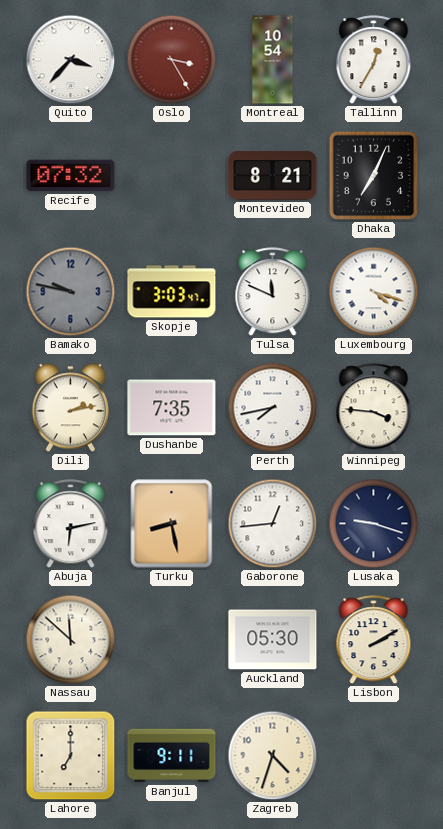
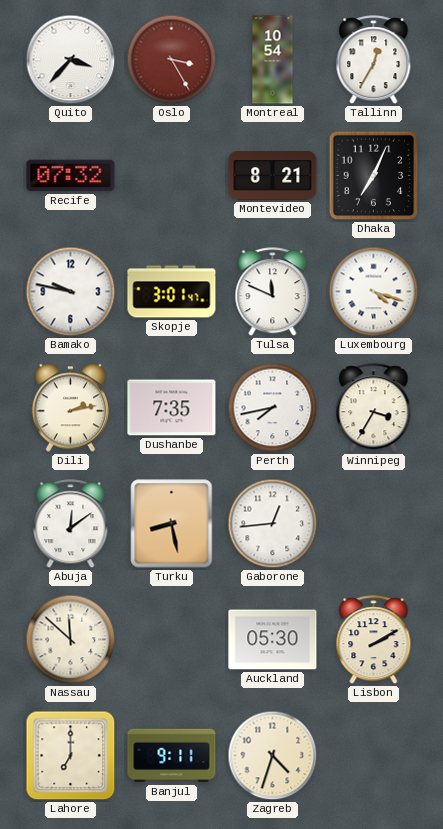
Bamako dial: grey -> white (71, 292)
Skopje: 3:03 -> 3:01 (172, 292)
Winnipeg: 3:46 -> 3:35 (374, 408)
Abuja: 6:13 -> 12:09 (71, 524)
Lusaka: 9:18 -> none (374, 524)
